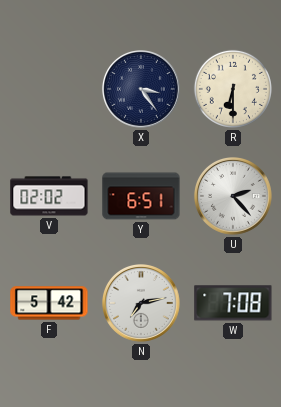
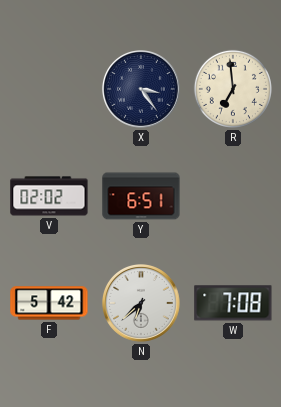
R: 6:30 -> 6:59 (233, 89)
U: 2:23 -> none (233, 197)
N: 7:13 -> 6:38 (141, 304)
